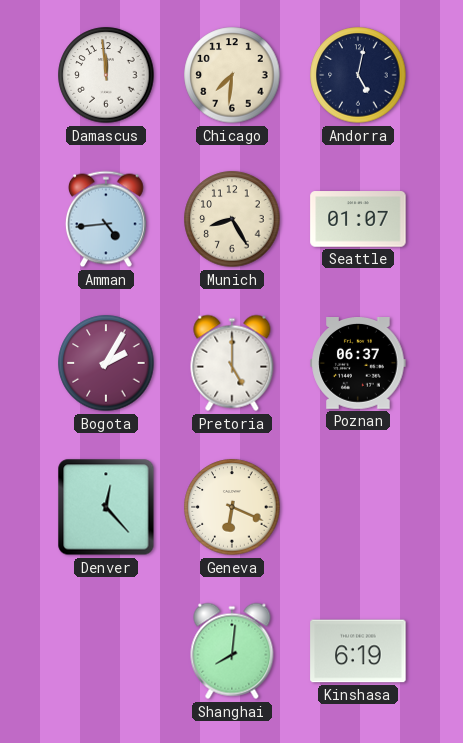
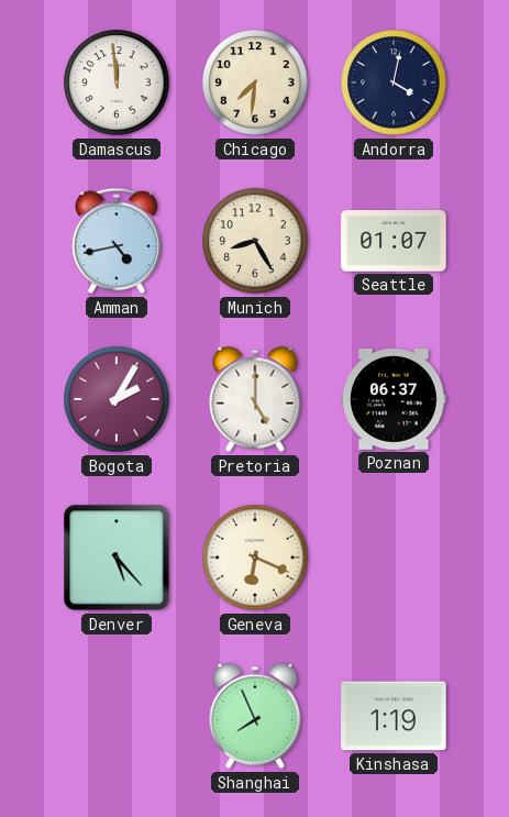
Andorra: 5:02 -> 4:02 (394, 82)
Amman: 4:44 -> 4:43 (117, 241)
Denver: 12:23 -> 5:23 (117, 557)
Shanghai: 8:01 -> 7:56 (255, 716)
Kinshasa: 6:19 -> 1:19 (394, 716)
